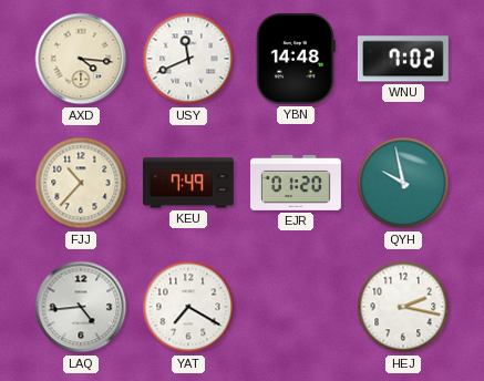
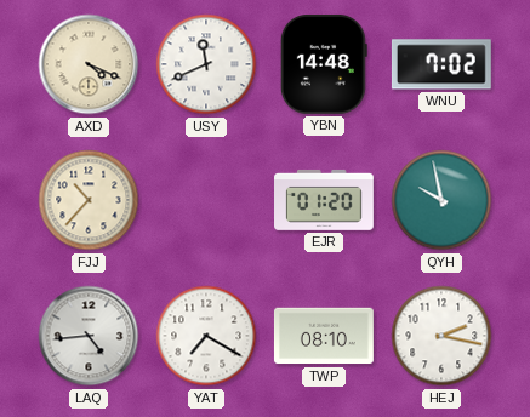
AXD: 4:16 -> 4:19 (89, 64)
KEU: 7:49 -> none (188, 183)
TWP: none -> 08:10 (324, 336)
